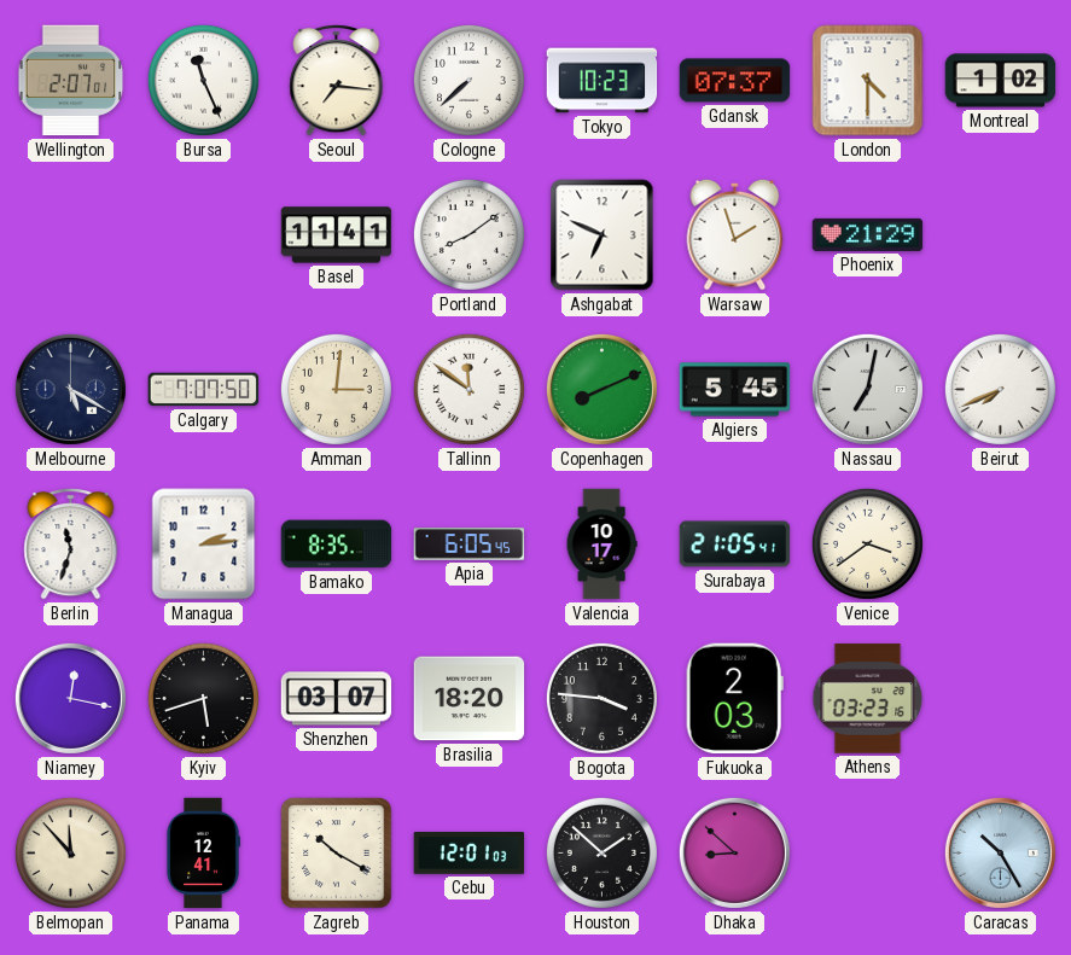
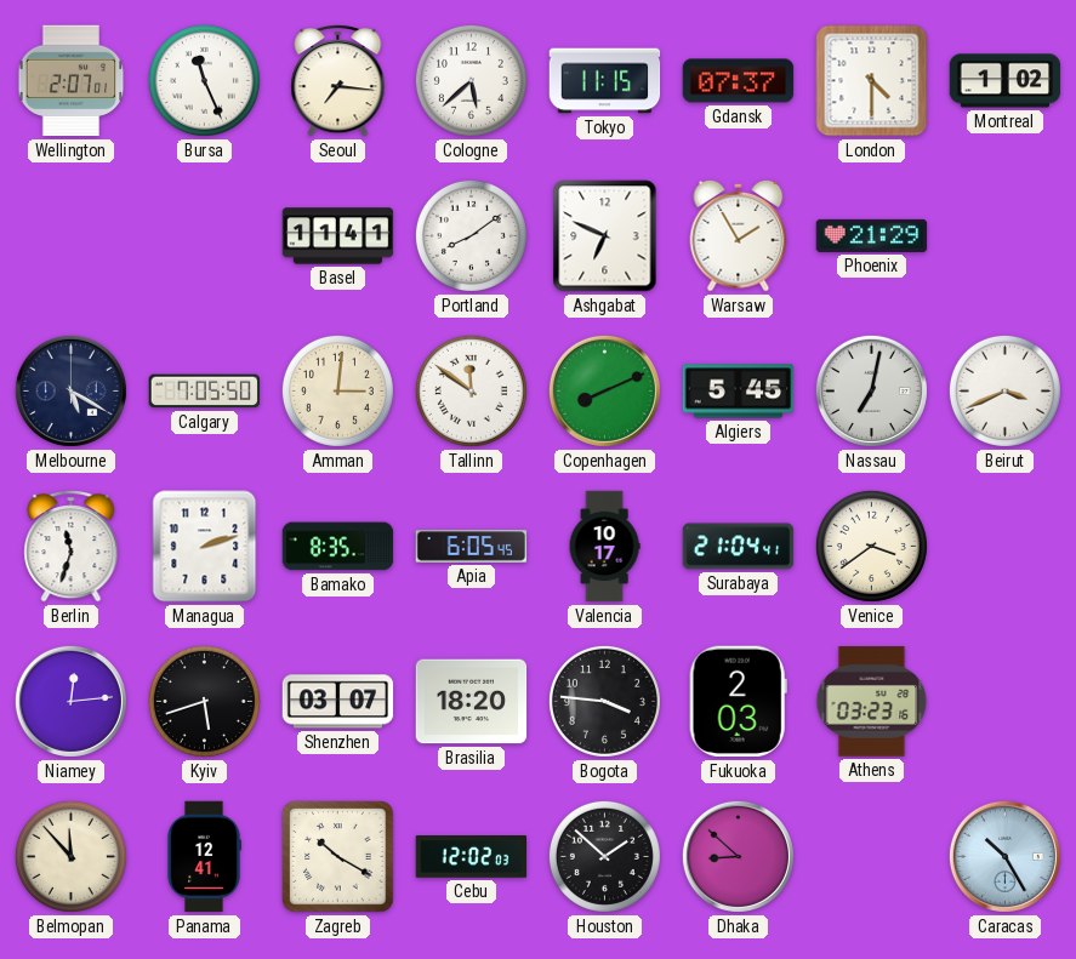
Cologne: 7:38 -> 5:38 (471, 80)
Tokyo: 10:23 -> 11:15 (605, 81)
Warsaw: 1:57 -> 1:55 (739, 235)
Calgary: 7:07 -> 7:05 (205, 392)
Beirut: 7:41 -> 3:41 (1004, 390)
Managua: 2:14 -> 2:12 (205, 547)
Surabaya: 21:05 -> 21:04 (739, 547)
Niamey: 12:17 -> 12:14 (70, 701)
Cebu: 12:01 -> 12:02 (472, 857)
